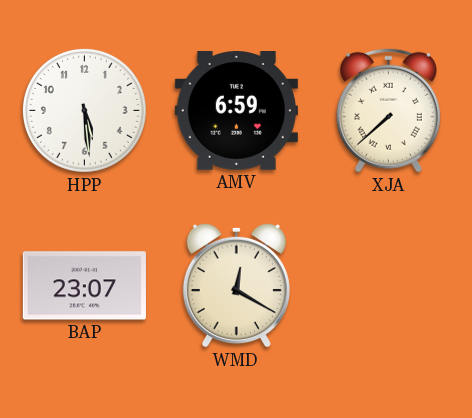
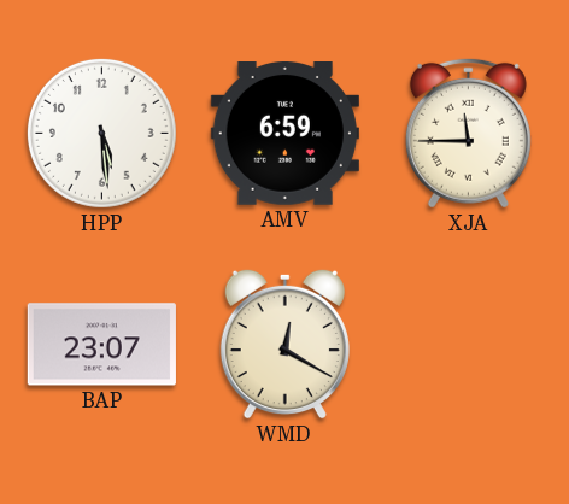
XJA: 7:38 -> 11:45 (468, 133)
